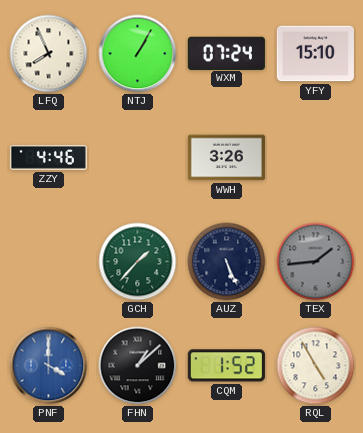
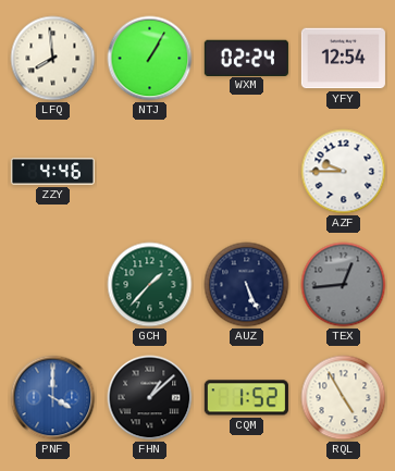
LFQ: 7:56 -> 7:59 (53, 59)
WXM: 07:24 -> 02:24 (246, 58)
YFY: 15:10 -> 12:54 (343, 59)
WWH: 3:26 -> none (226, 158)
AZF: none -> 9:45 (344, 172)
TEX: 1:44 -> 12:44 (344, 285)
